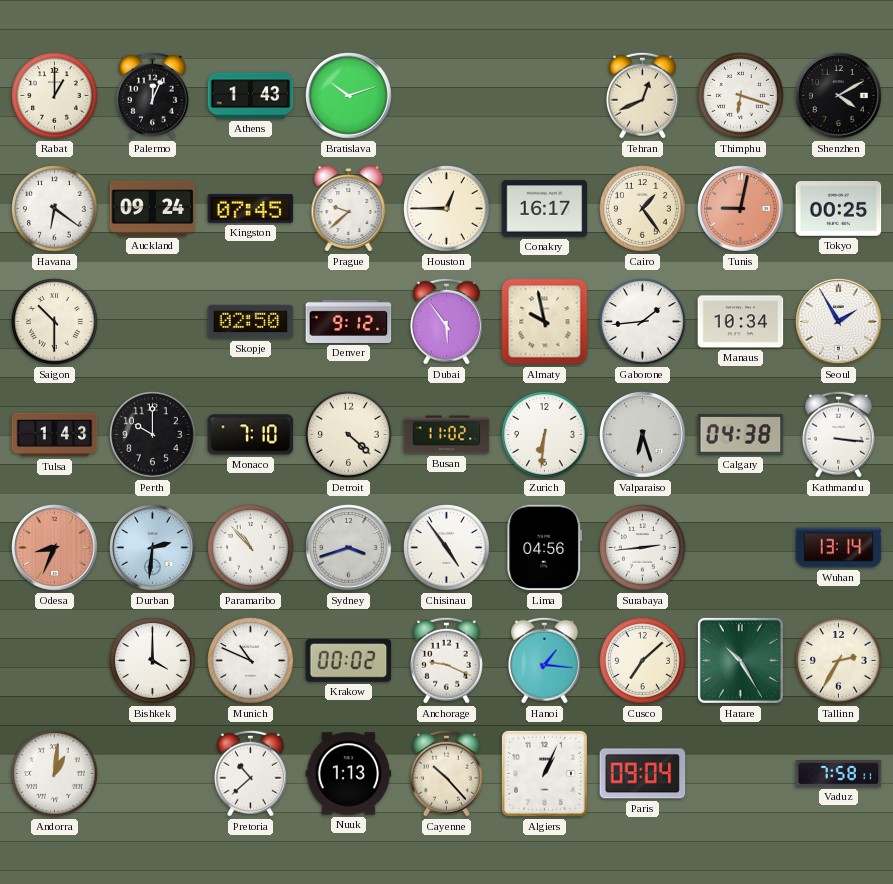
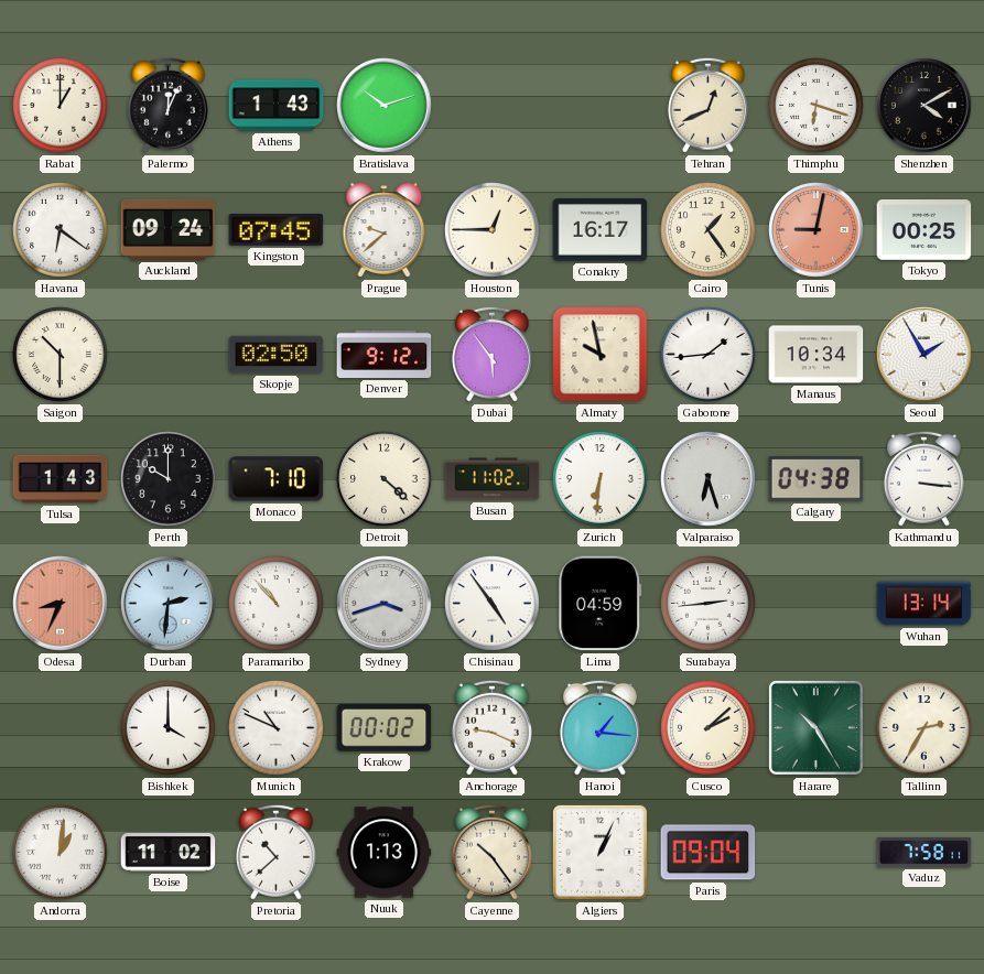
Lima: 04:56 -> 04:59 (601, 604)
Cusco: 7:08 -> 2:08 (709, 728)
Boise: none -> 11:02 (169, 853)
Cayenne: 10:23 -> 10:24 (491, 852)
